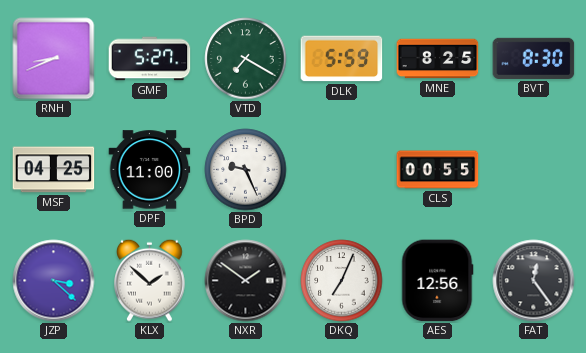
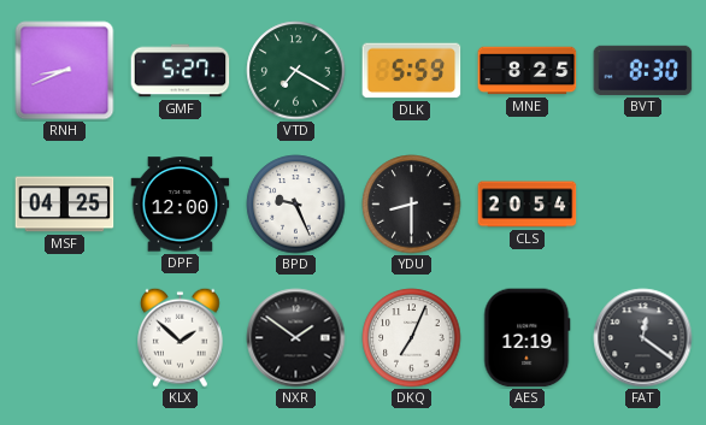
DPF: 11:00 -> 12:00 (181, 205)
YDU: none -> 8:30 (412, 205)
CLS: 00:55 -> 20:54 (528, 205)
JZP: 3:22 -> none (54, 281)
AES: 12:56 -> 12:19 (528, 338)
FAT: 12:24 -> 12:21 (643, 338)
